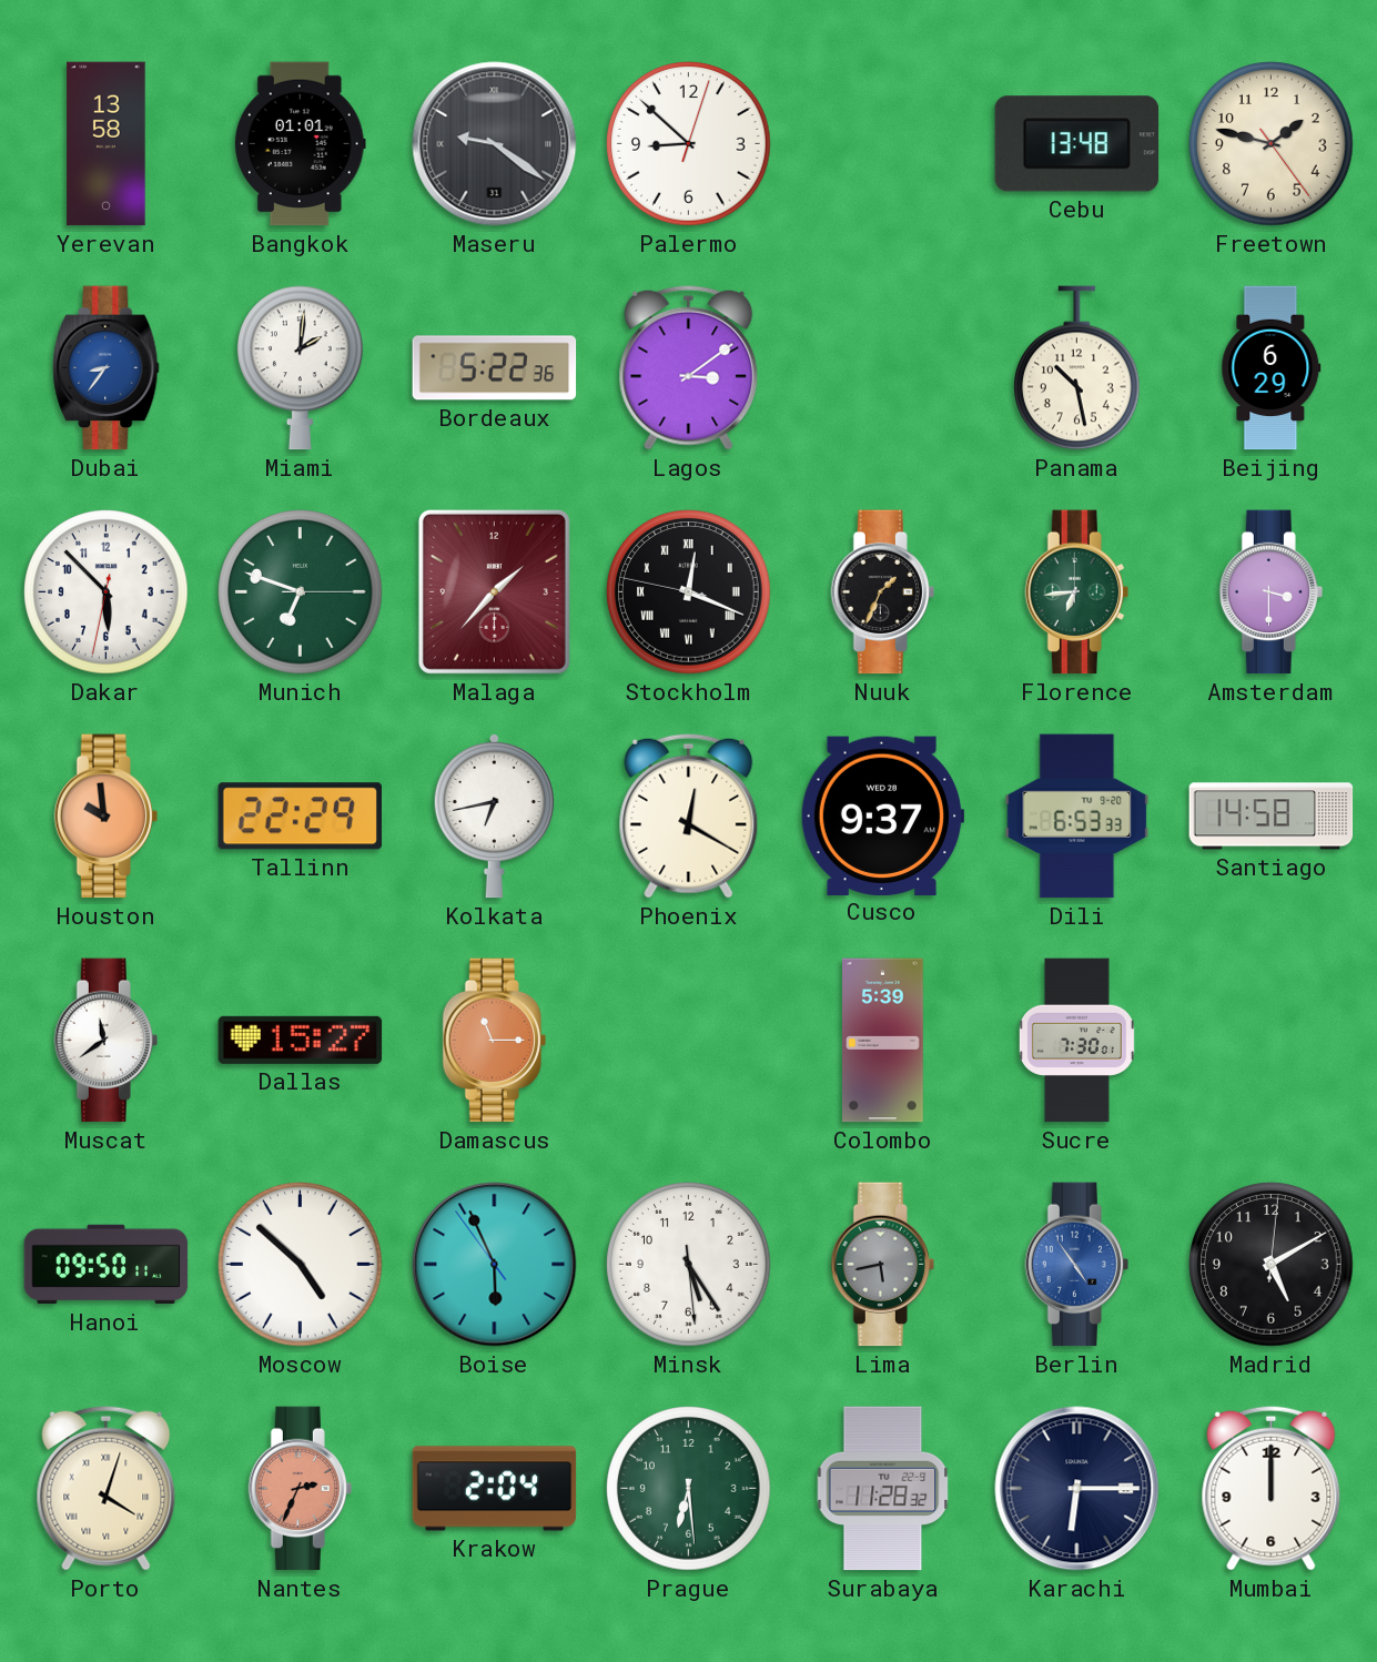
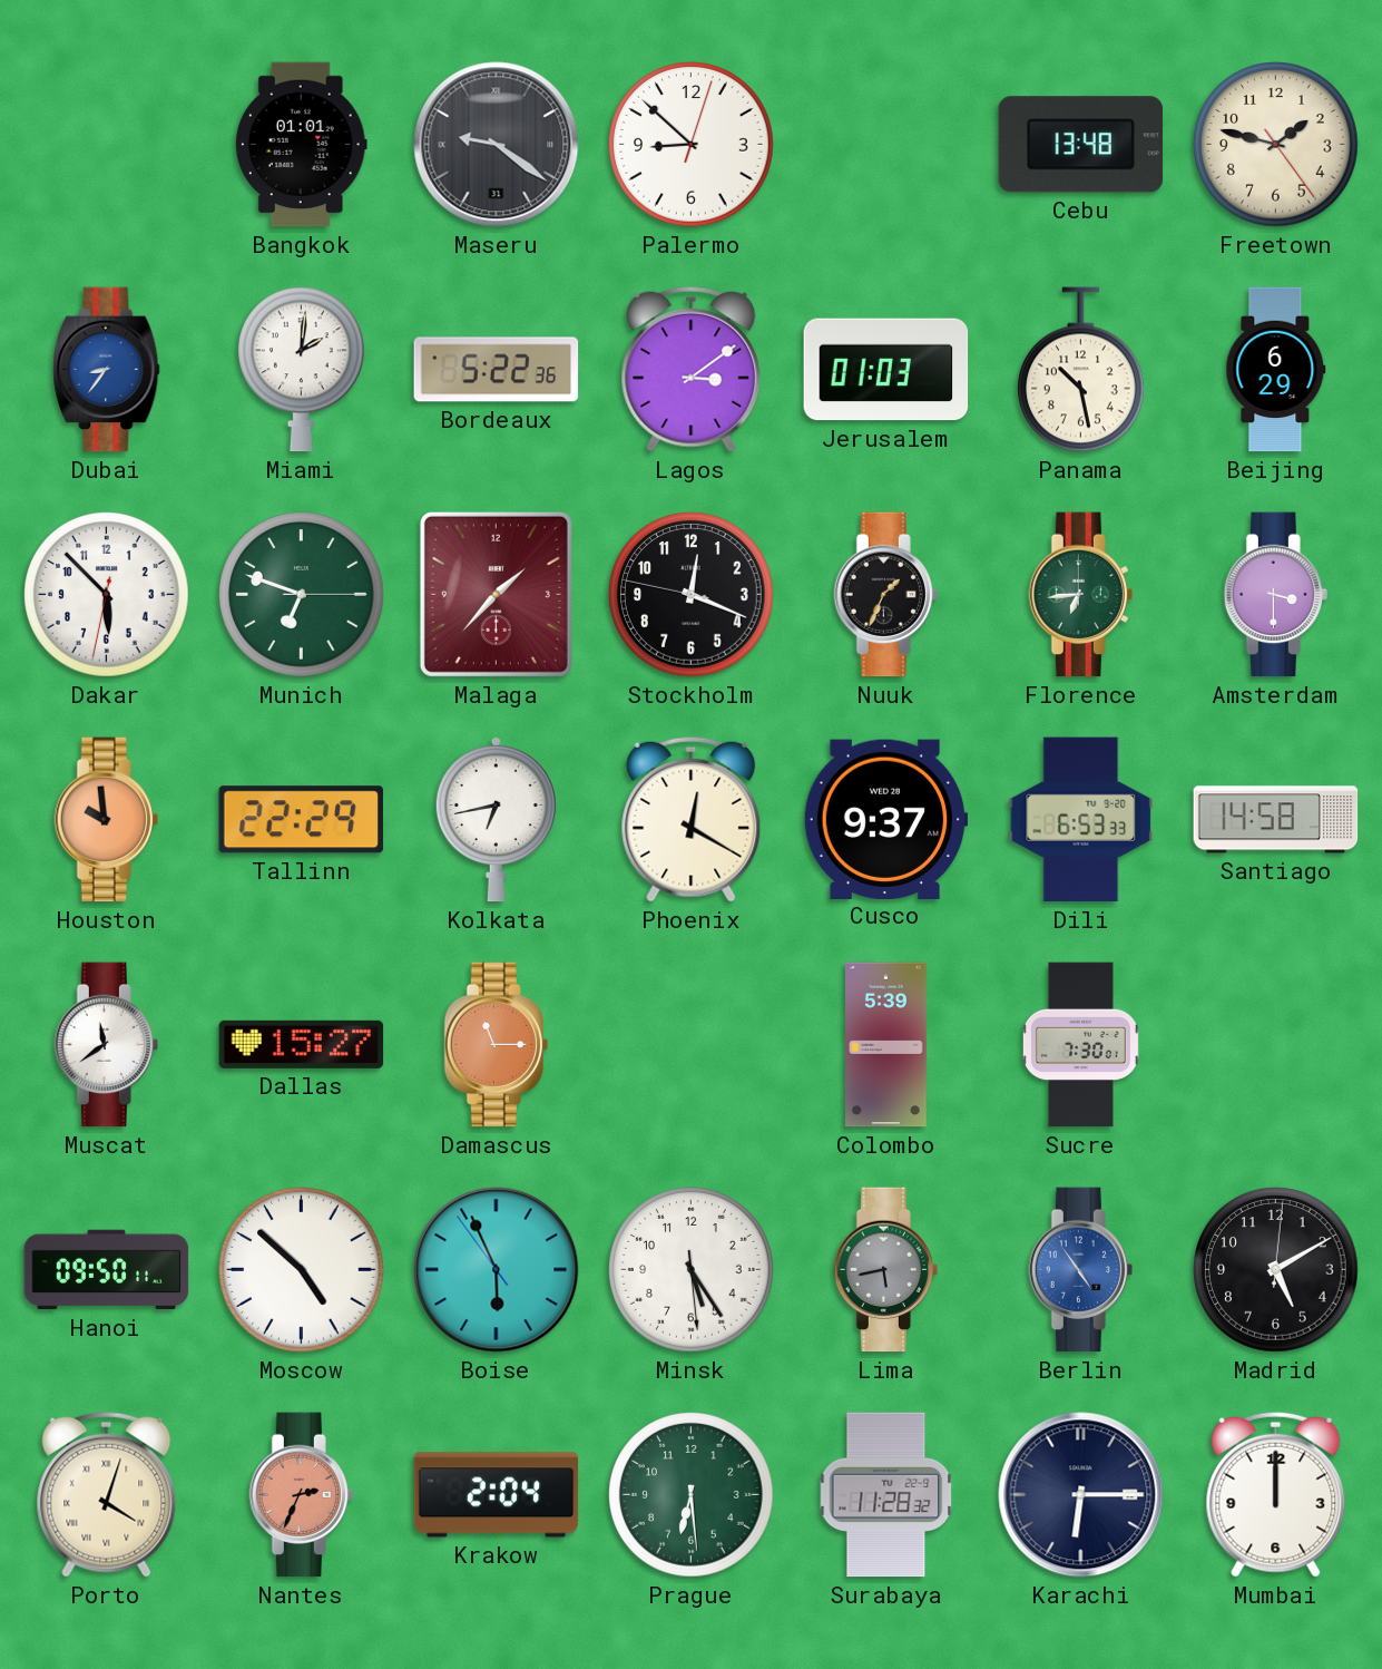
Yerevan: 13:58 -> none (107, 144)
Jerusalem: none -> 01:03 (886, 370)
Stockholm numerals: Roman -> Arabic (692, 595)
